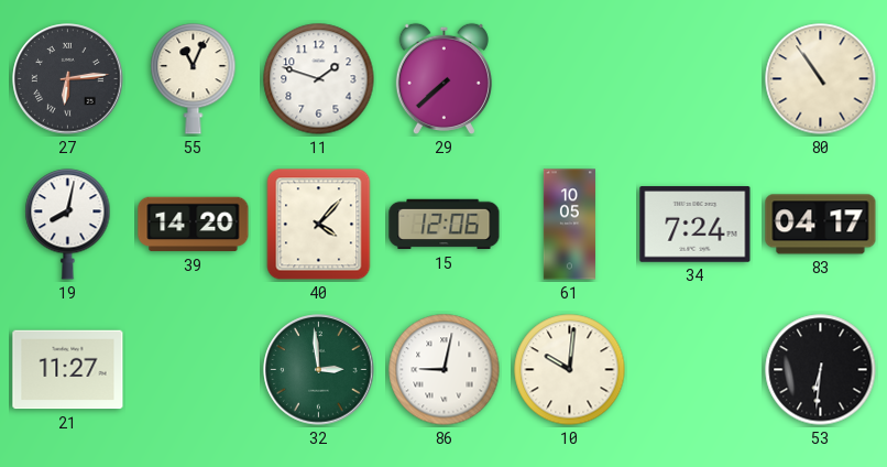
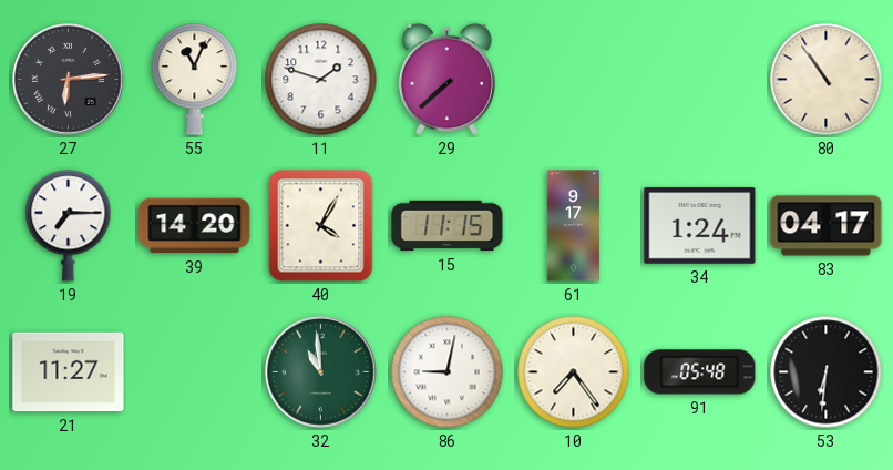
19: 8:02 -> 7:15 (69, 226)
40: 4:07 -> 4:05 (321, 226)
15: 12:06 -> 11:15 (448, 226)
61: 10:05 -> 9:17 (573, 226)
34: 7:24 -> 1:24 (700, 226)
32: 2:59 -> 10:59 (321, 372)
10: 10:01 -> 7:24 (574, 372)
91: none -> 05:48 (700, 372)
